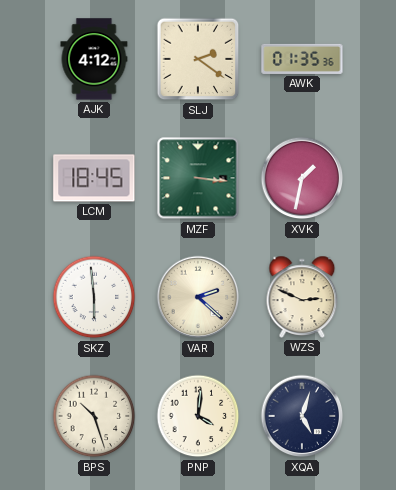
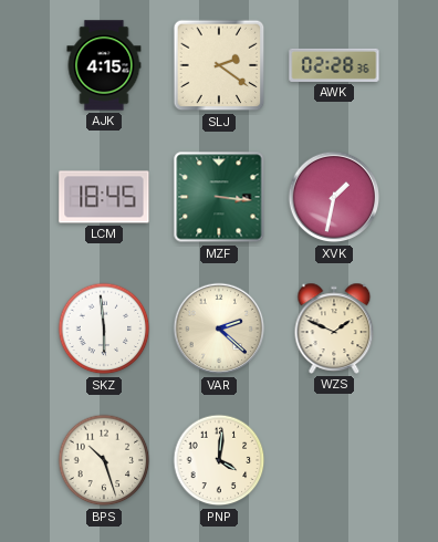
AJK: 4:12 -> 4:15 (104, 65)
AWK: 01:35 -> 02:28 (334, 65)
WZS: 2:49 -> 1:49 (334, 329)
XQA: 5:03 -> none (302, 416)
